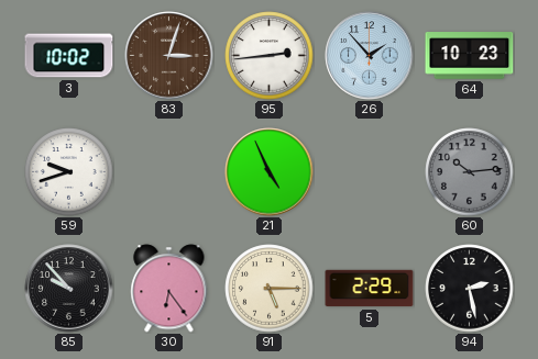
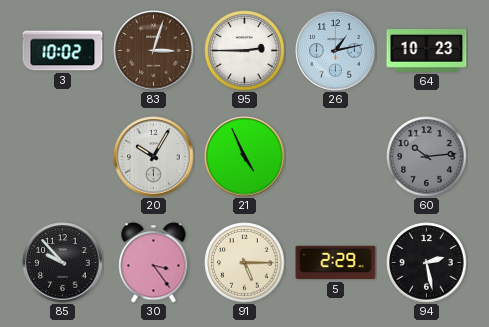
95: 2:44 -> 2:45 (245, 51)
26: 1:53 -> 1:13 (336, 51)
59: 9:42 -> none (69, 172)
20: none -> 10:05 (154, 157)
30: 6:24 -> 3:24 (154, 263)
